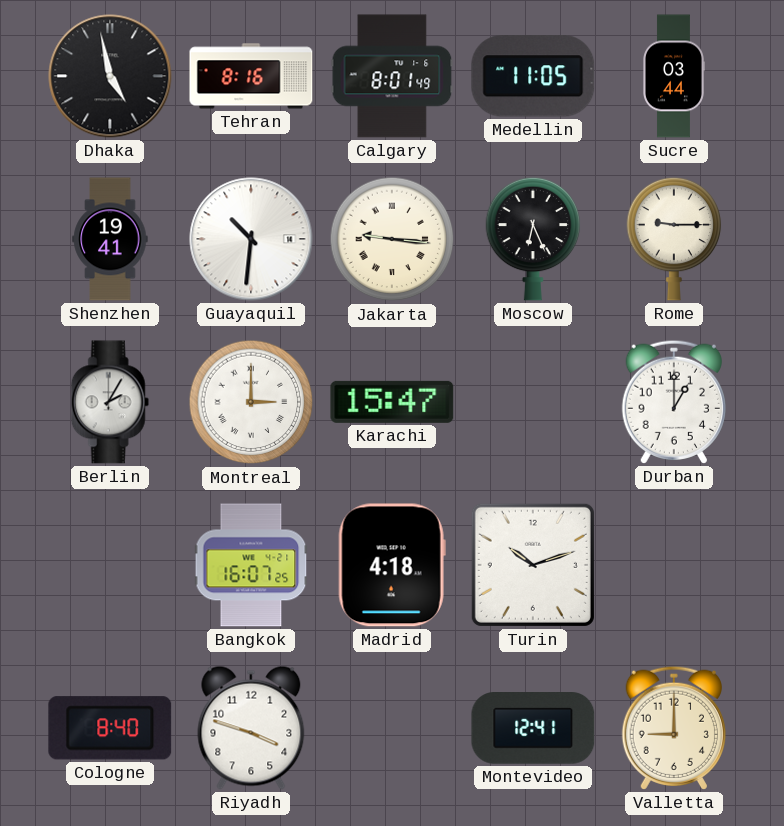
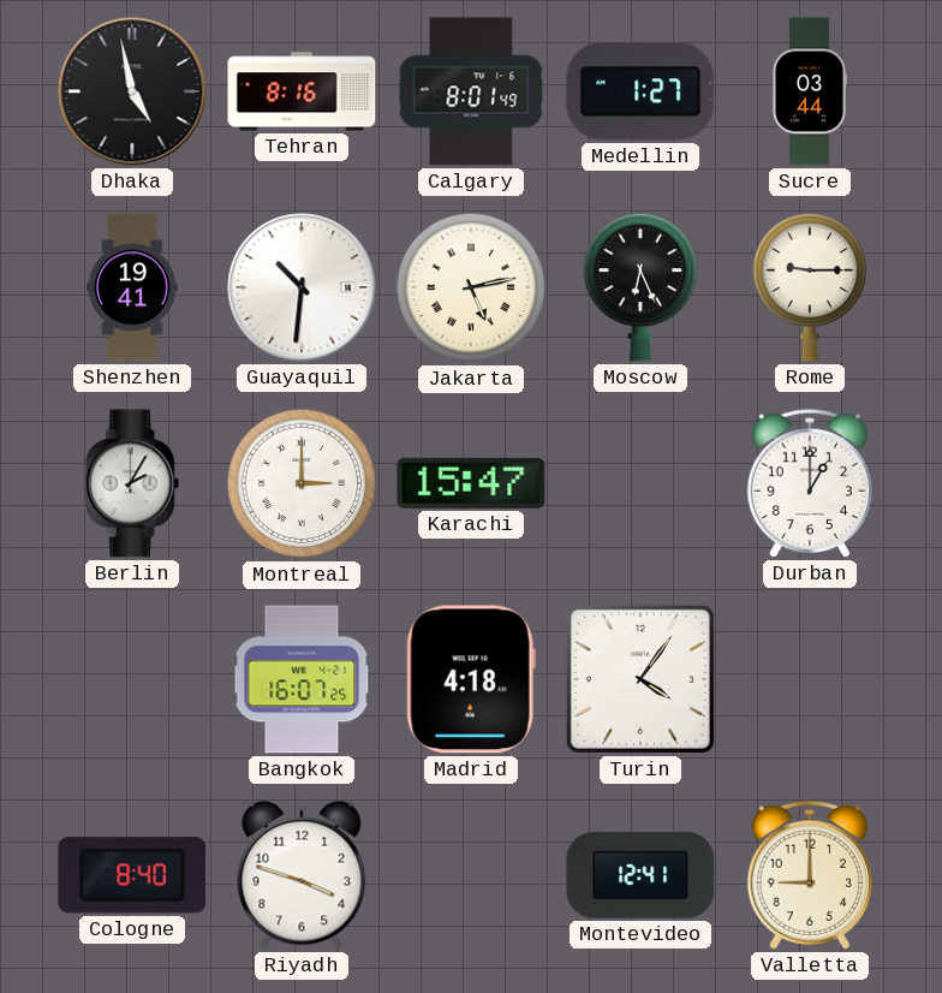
Medellin: 11:05 -> 1:27 (640, 91)
Jakarta: 9:16 -> 5:13 (471, 287)
Turin: 10:12 -> 4:06 (640, 679)
